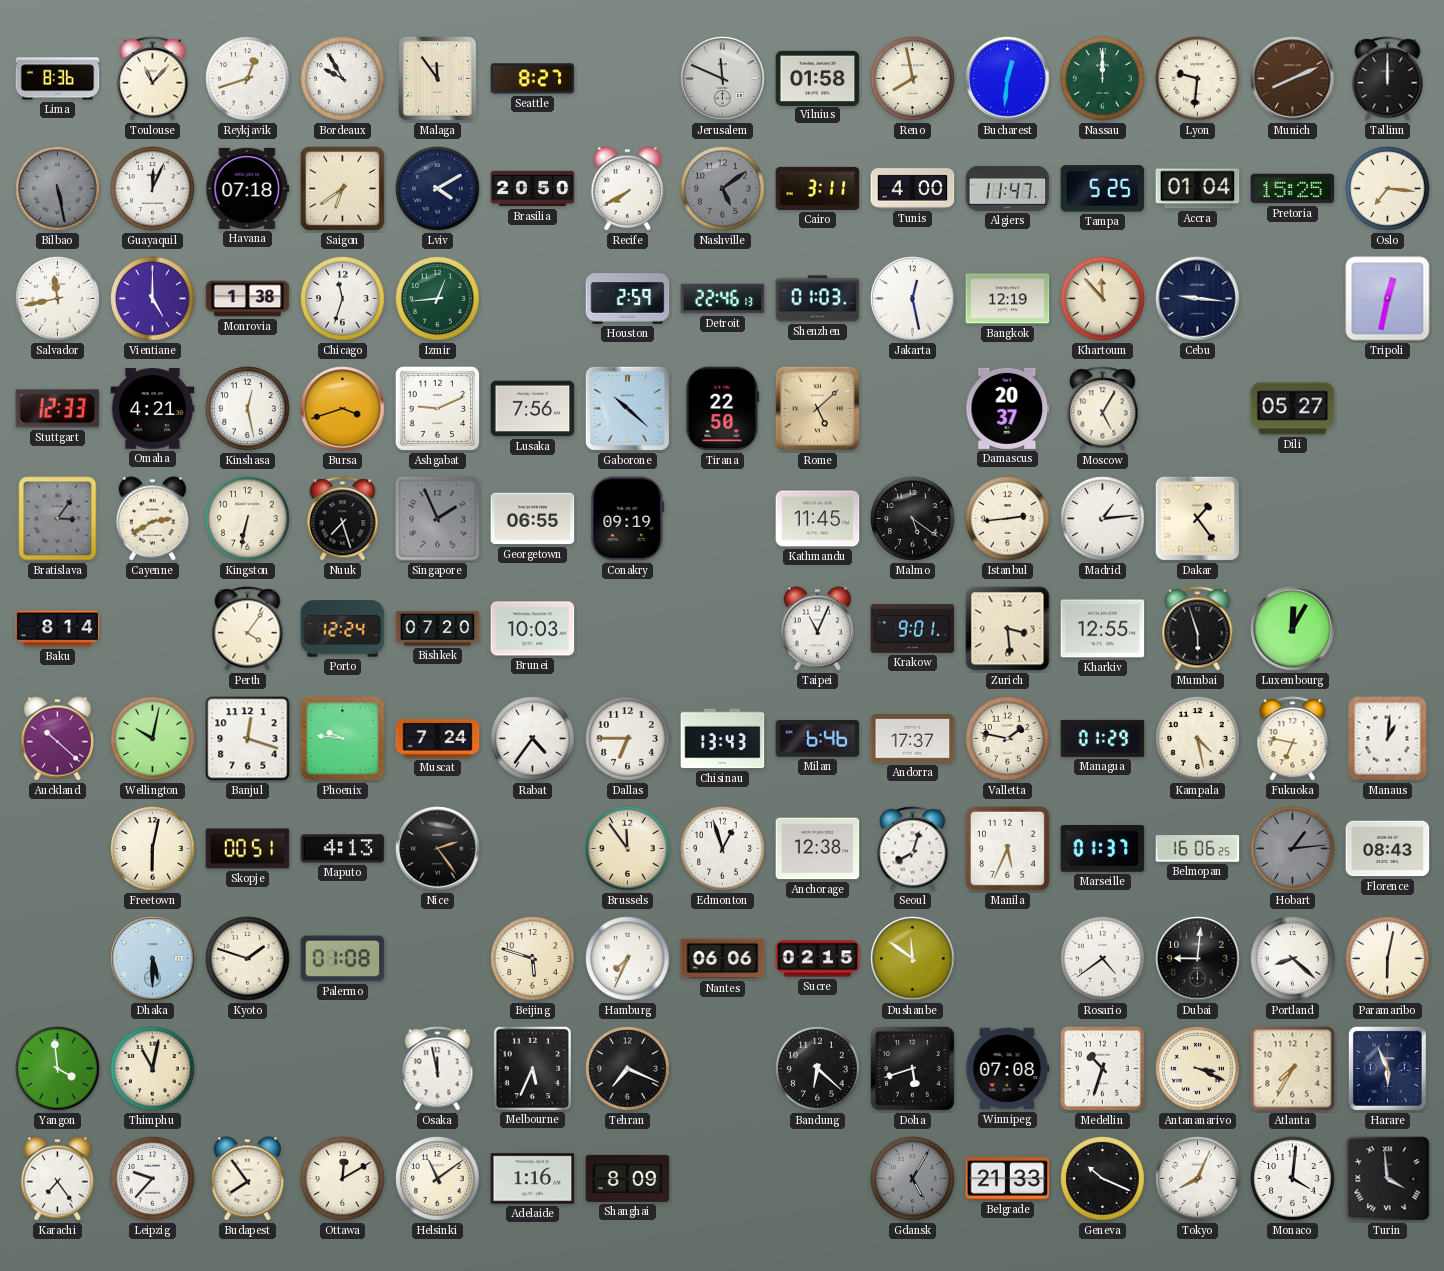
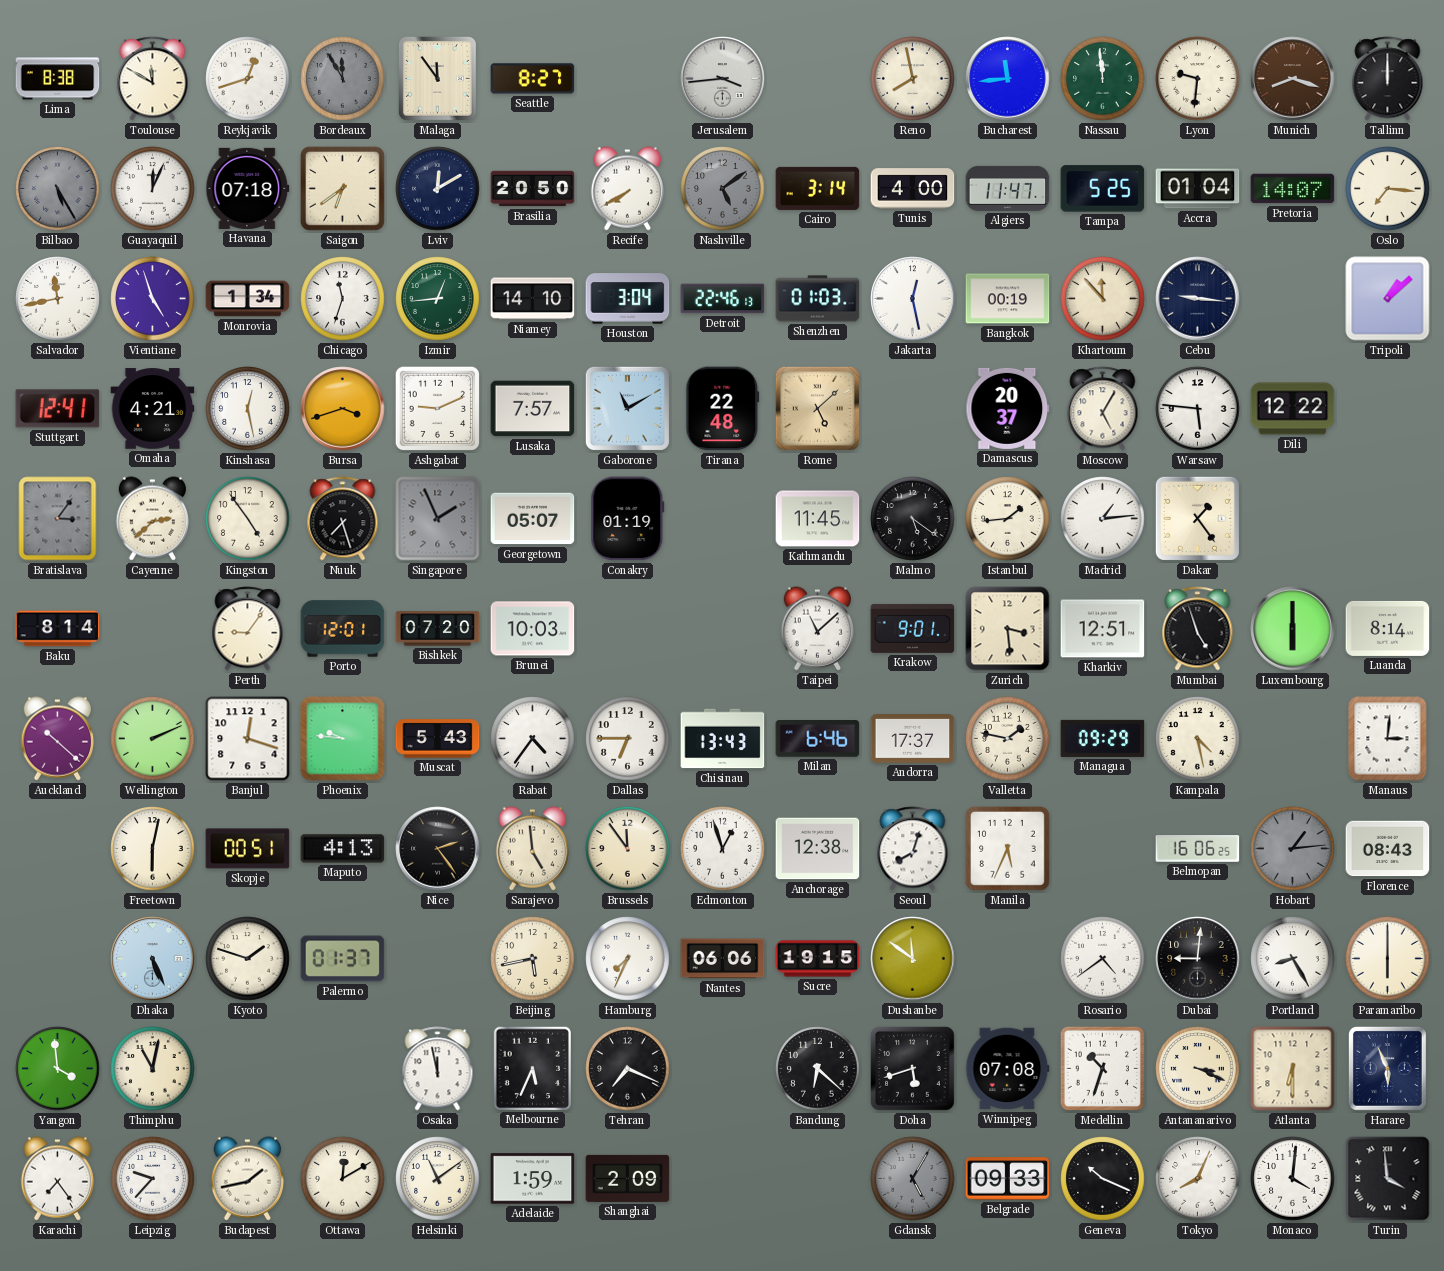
Lima: 8:36 -> 8:38 (58, 79)
Toulouse: 11:07 -> 11:50 (153, 79)
Bordeaux: 9:55 -> 11:55 (343, 79)
Bordeaux dial: white -> grey (343, 79)
Jerusalem: 11:49 -> 3:44 (723, 79)
Vilnius: 01:58 -> none (818, 78)
Bucharest: 12:31 -> 11:44 (1008, 79)
Nassau: 12:00 -> 11:59 (1103, 79)
Munich: 8:11 -> 8:18 (1293, 79)
Bilbao: 5:28 -> 5:25 (58, 189)
Lviv: 4:10 -> 12:10 (438, 189)
Cairo: 3:11 -> 3:14 (818, 188)
Pretoria: 15:25 -> 14:07 (1293, 189)
Vientiane: 5:00 -> 4:57 (153, 299)
Monrovia: 1:38 -> 1:34 (248, 299)
Niamey: none -> 14:10 (533, 299)
Houston: 2:59 -> 3:04 (628, 299)
Bangkok: 12:19 -> 00:19 (1008, 299)
Tripoli: 12:32 -> 1:08 (1388, 299)
Stuttgart: 12:33 -> 12:41 (58, 409)
Lusaka: 7:56 -> 7:57 (533, 409)
Gaborone: 10:22 -> 11:10 (627, 408)
Tirana: 22:50 -> 22:48 (723, 409)
Warsaw: none -> 5:46 (1198, 409)
Dili: 05:27 -> 12:22 (1293, 409)
Cayenne: 2:40 -> 2:38 (152, 519)
Kingston: 6:32 -> 4:54 (248, 519)
Georgetown: 06:55 -> 05:07 (533, 519)
Conakry: 09:19 -> 01:19 (628, 519)
Istanbul: 2:44 -> 1:44 (1008, 519)
Perth: 4:06 -> 9:06 (248, 629)
Porto: 12:24 -> 12:01 (343, 629)
Taipei: 11:04 -> 11:08 (817, 629)
Kharkiv: 12:55 -> 12:51 (1103, 629)
Mumbai: 5:57 -> 4:57 (1198, 629)
Luxembourg: 12:05 -> 6:00 (1293, 629)
Luanda: none -> 8:14 (1388, 628)
Wellington: 10:02 -> 2:11 (153, 739)
Muscat: 7:24 -> 5:43 (438, 739)
Managua: 01:29 -> 09:29 (1103, 738)
Fukuoka: 6:47 -> none (1293, 739)
Manaus: 1:01 -> 3:01 (1388, 739)
Sarajevo: none -> 4:59 (532, 849)
Marseille: 01:37 -> none (1103, 848)
Dhaka: 5:30 -> 5:26 (153, 959)
Palermo: 01:08 -> 01:37 (343, 959)
Beijing: 5:48 -> 5:43 (533, 959)
Sucre: 02:15 -> 19:15 (818, 959)
Portland: 8:22 -> 8:25 (1293, 959)
Paramaribo: 6:02 -> 6:00 (1388, 959)
Atlanta: 7:35 -> 6:30 (1293, 1069)
Budapest: 7:54 -> 1:43 (247, 1179)
Adelaide: 1:16 -> 1:59 (533, 1179)
Shanghai: 8:09 -> 2:09 (628, 1178)
Belgrade: 21:33 -> 09:33 (1008, 1179)
